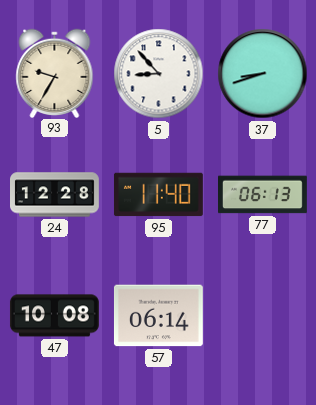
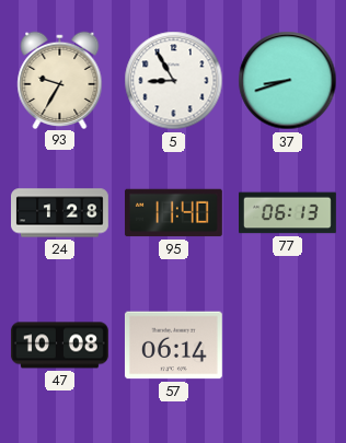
5: 8:53 -> 8:55 (174, 81)
24: 12:28 -> 1:28 (60, 213)
